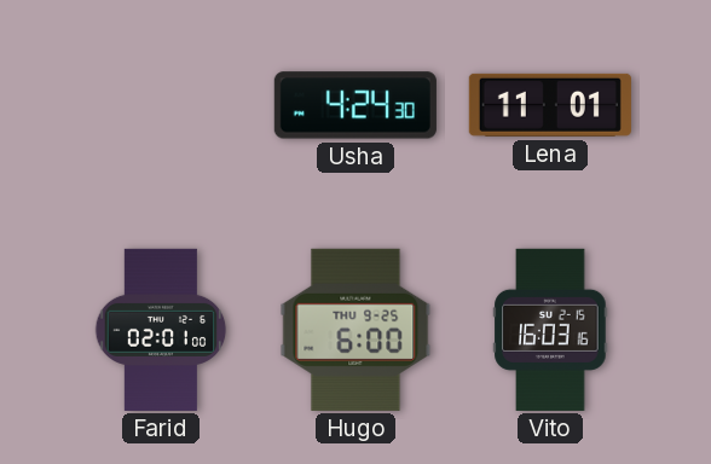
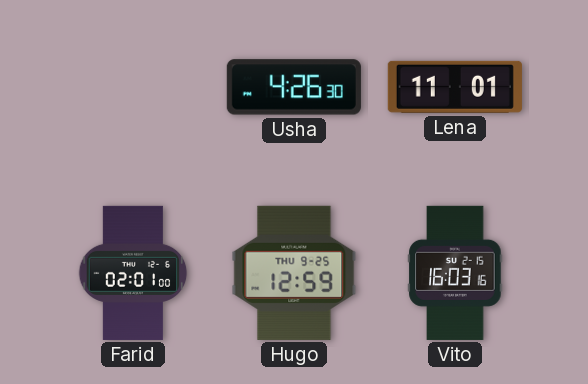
Usha: 4:24 -> 4:26 (294, 87)
Hugo: 6:00 -> 12:59 (294, 273)
